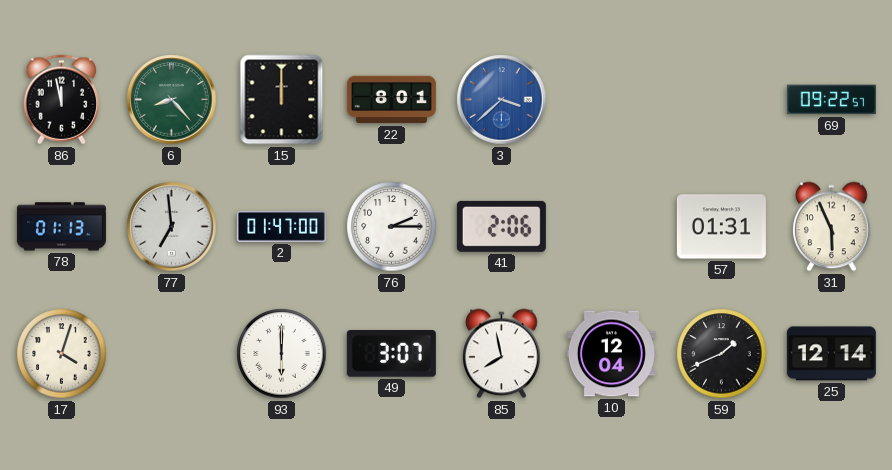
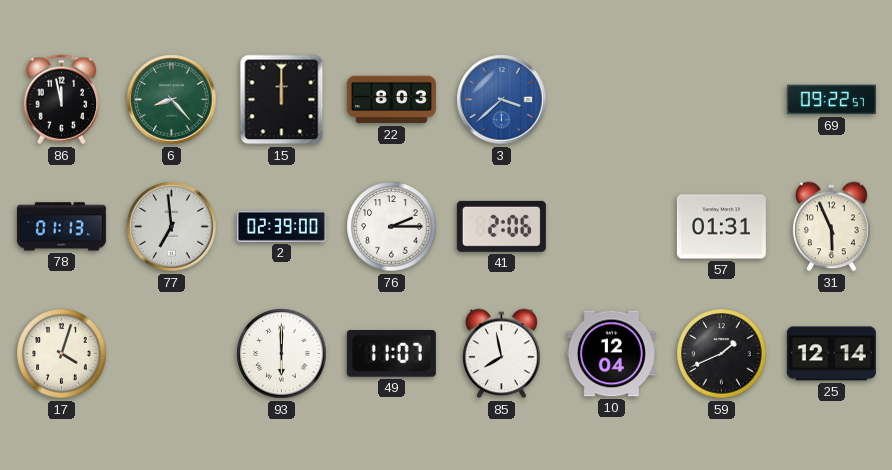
22: 8:01 -> 8:03 (391, 100)
2: 01:47 -> 02:39 (281, 226)
49: 3:07 -> 11:07 (391, 354)
